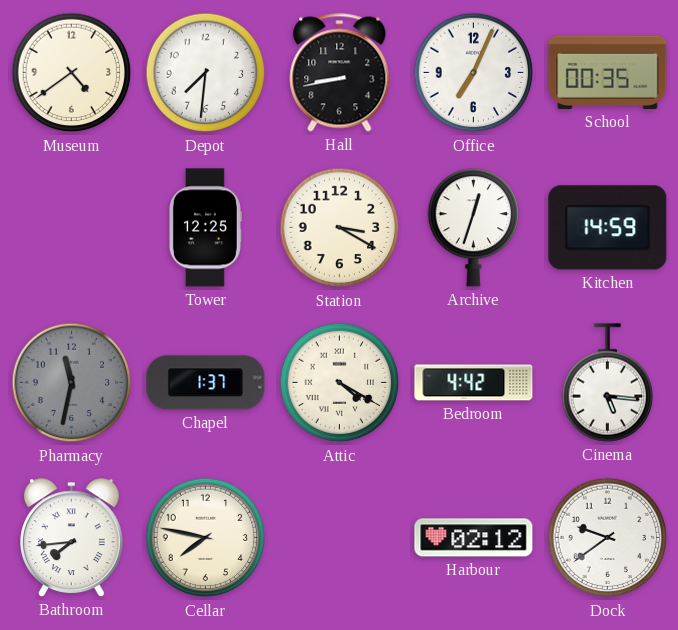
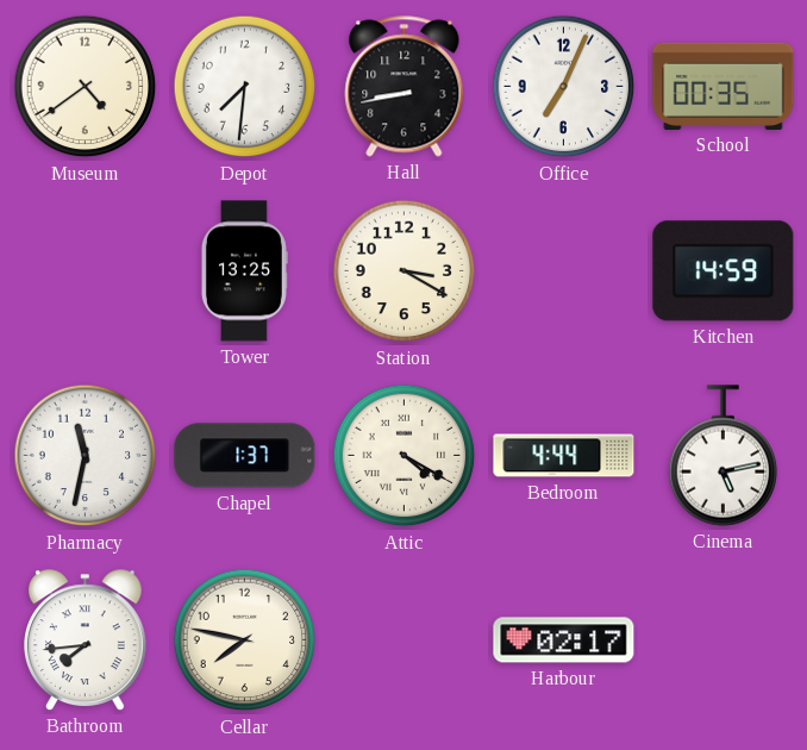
Tower: 12:25 -> 13:25 (244, 271)
Archive: 12:33 -> none (473, 228)
Pharmacy dial: grey -> white (86, 456)
Bedroom: 4:42 -> 4:44 (564, 456)
Cinema: 5:16 -> 5:13 (722, 456)
Harbour: 02:12 -> 02:17 (564, 640)
Dock: 9:39 -> none (608, 538)
